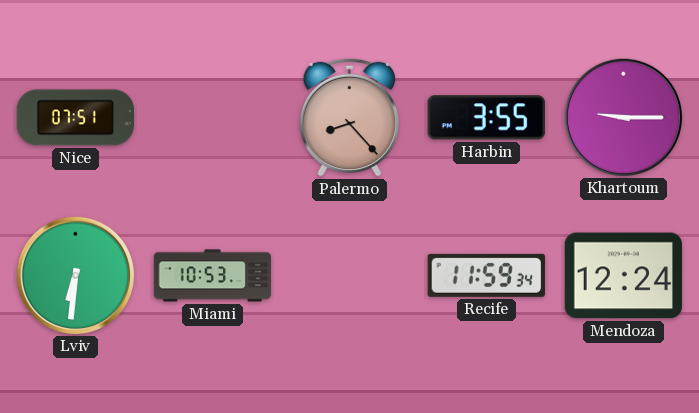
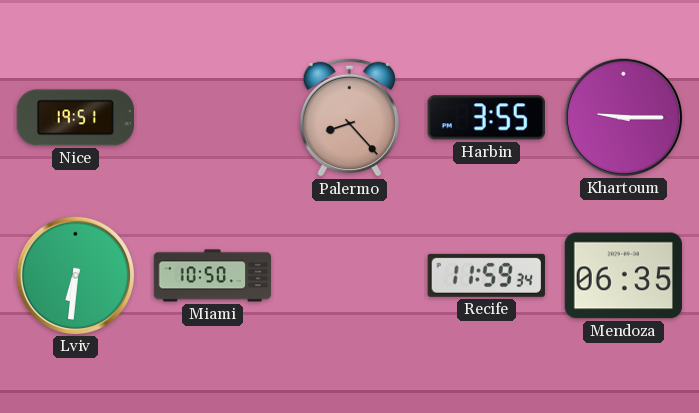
Nice: 07:51 -> 19:51 (75, 118)
Miami: 10:53 -> 10:50 (213, 276)
Mendoza: 12:24 -> 06:35 (624, 276)
